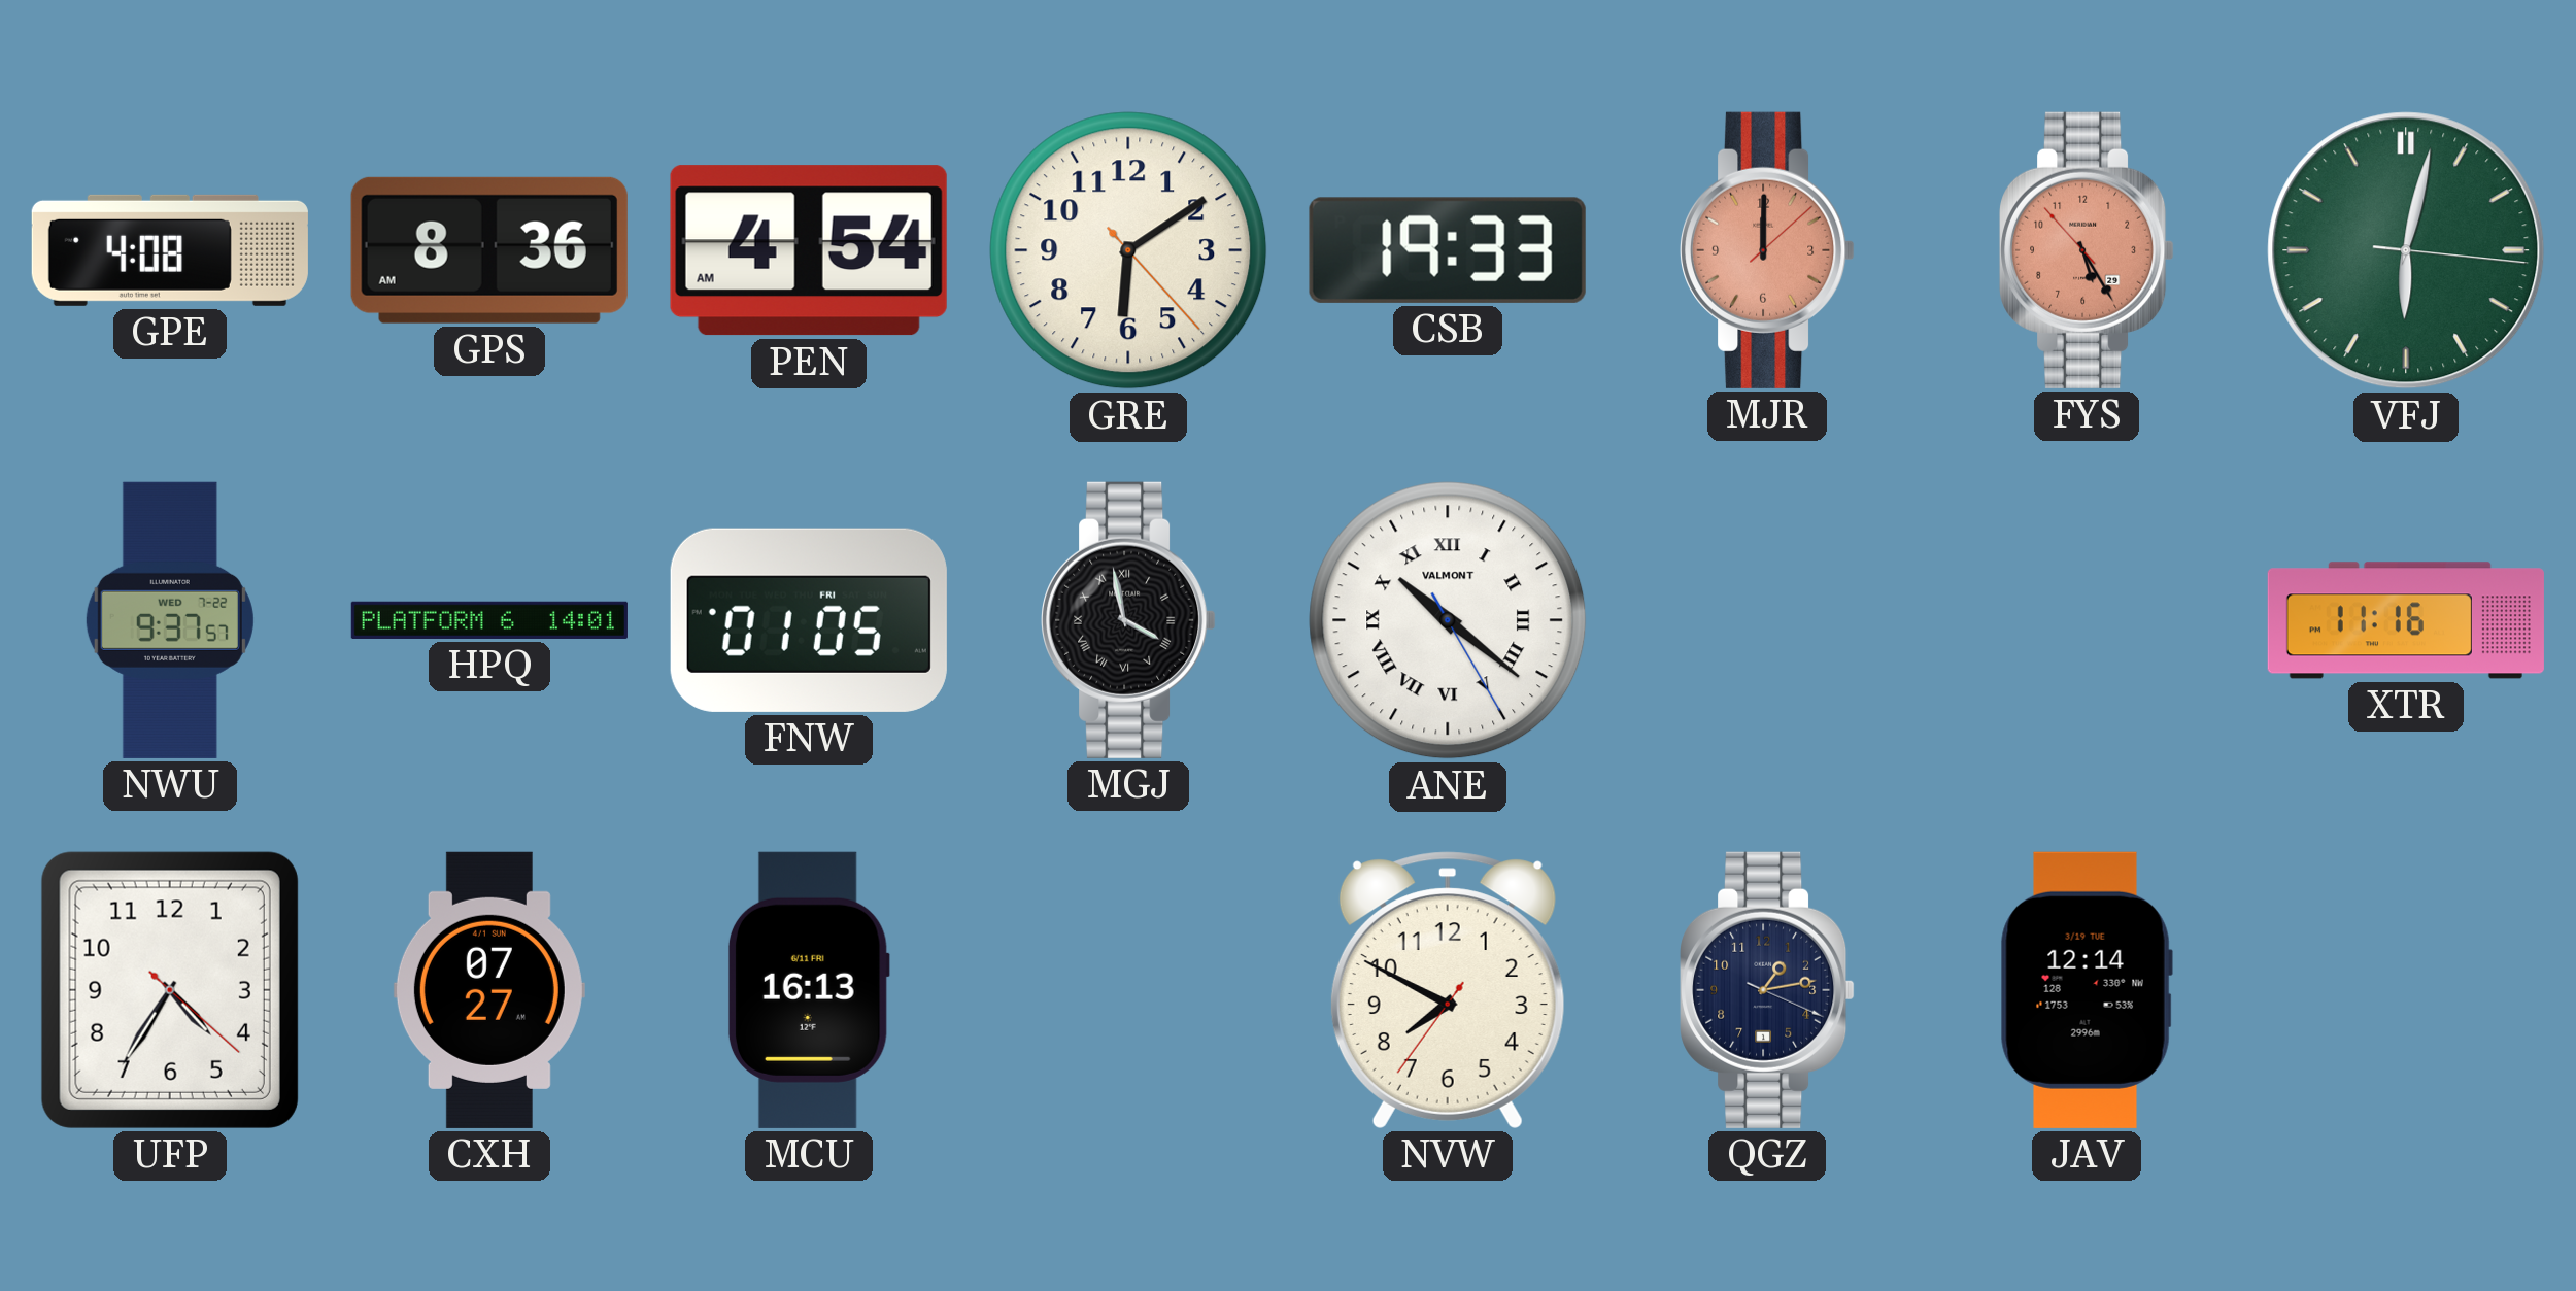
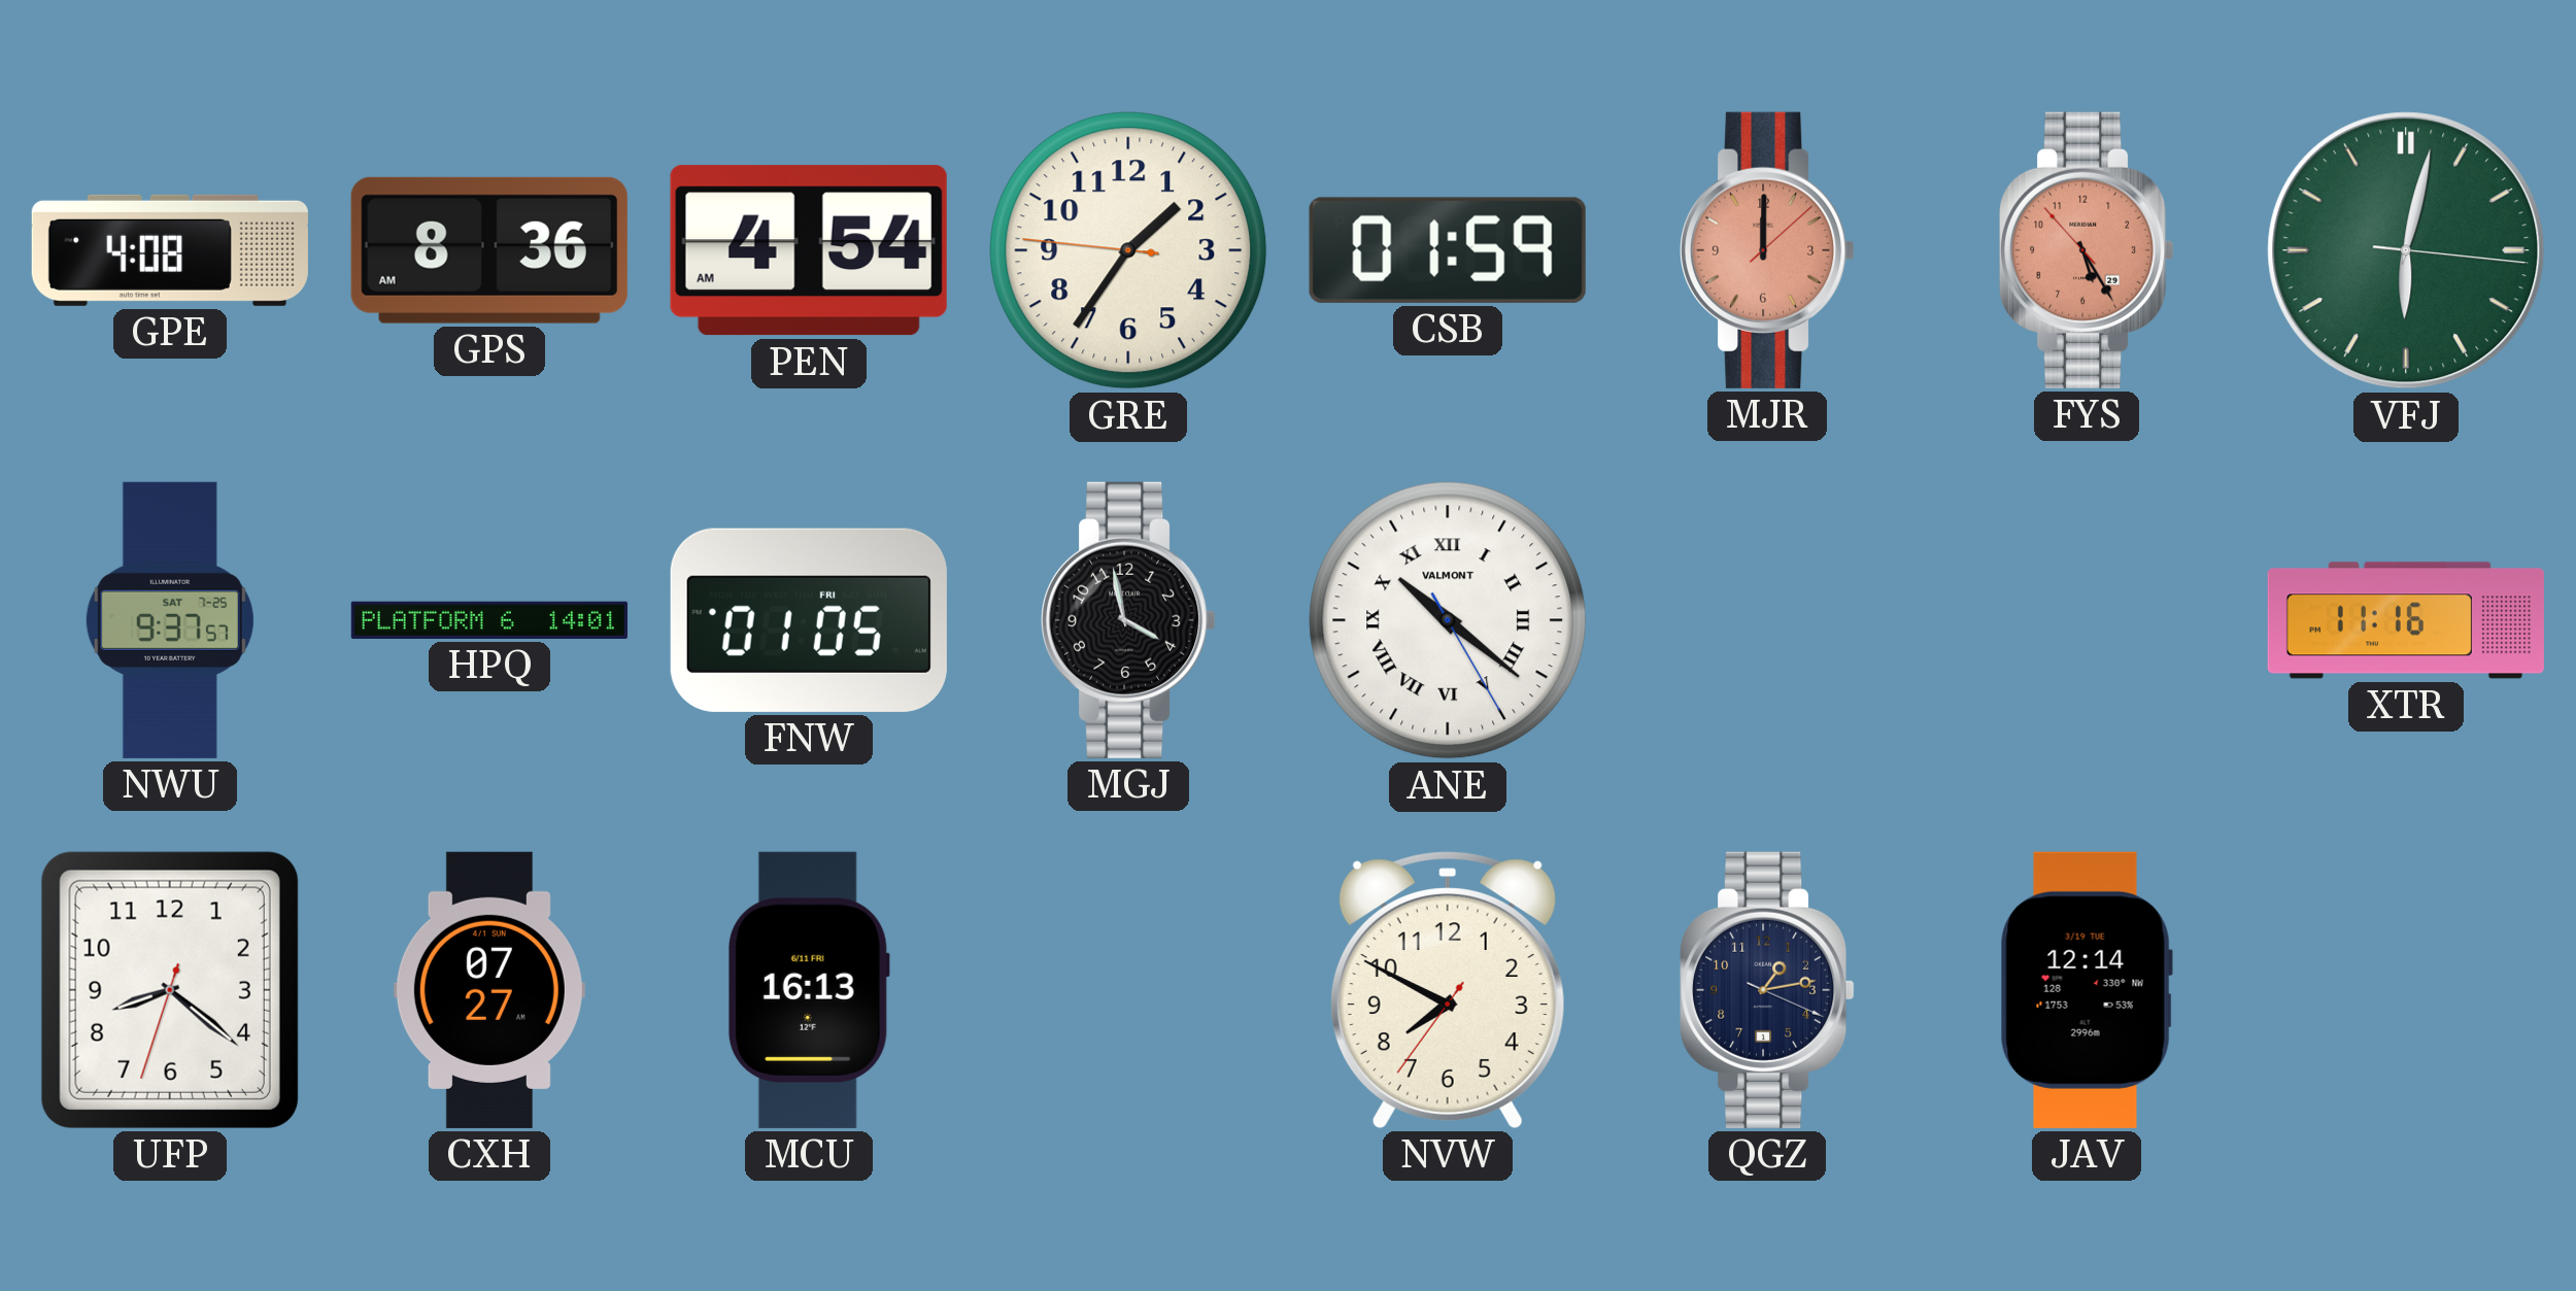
GRE: 6:09 -> 1:35 (1128, 250)
CSB: 19:33 -> 01:59 (1448, 250)
NWU date: WED 7-22 -> SAT 7-25 (170, 620)
MGJ numerals: Roman -> Arabic (1128, 620)
UFP: 4:35 -> 8:21 (170, 990)
